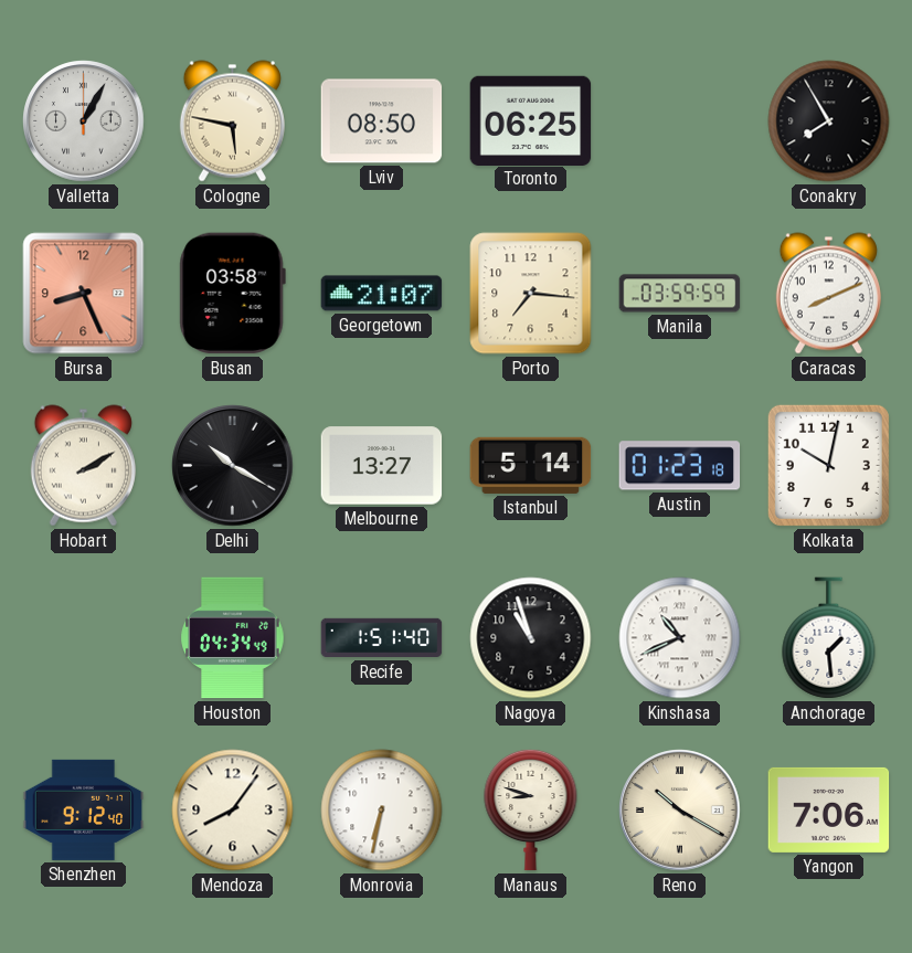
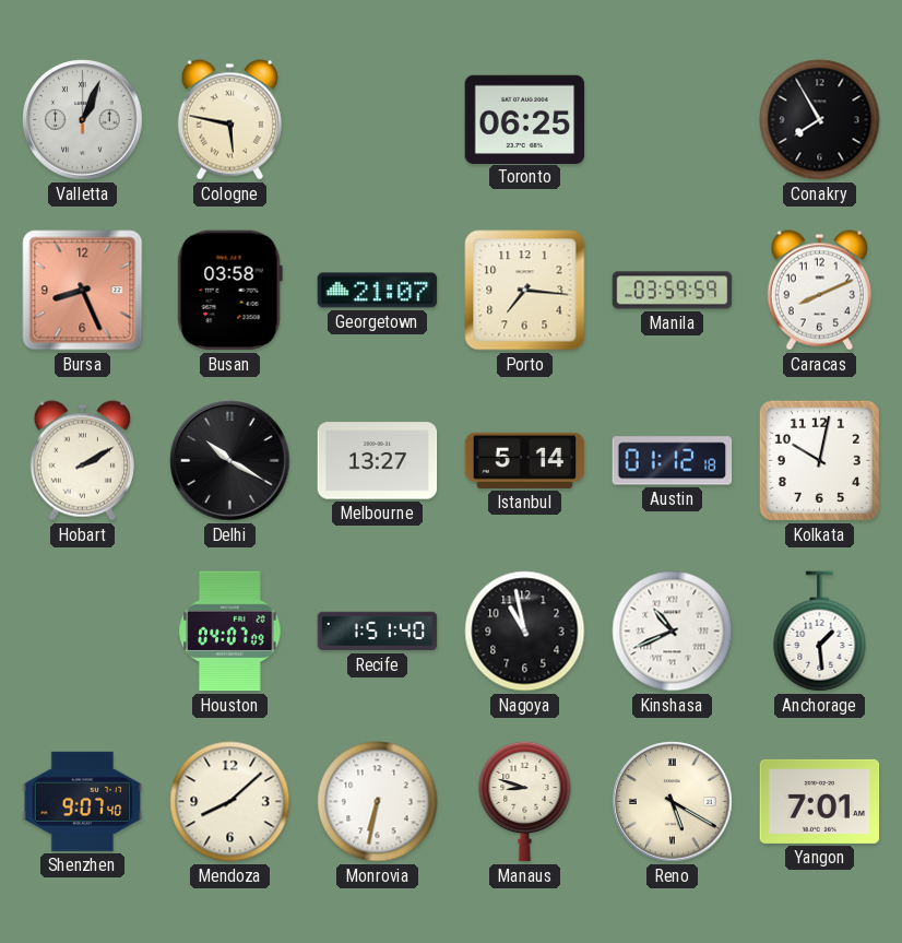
Valletta: 1:05 -> 1:04 (83, 120)
Lviv: 08:50 -> none (382, 121)
Austin: 01:23 -> 01:12 (673, 461)
Houston: 04:34 -> 04:07 (230, 632)
Nagoya: 10:57 -> 10:58 (525, 632)
Shenzhen: 9:12 -> 9:07 (83, 801)
Mendoza: 8:06 -> 8:08 (230, 802)
Reno: 10:20 -> 5:20 (673, 802)
Yangon: 7:06 -> 7:01 (820, 801)
